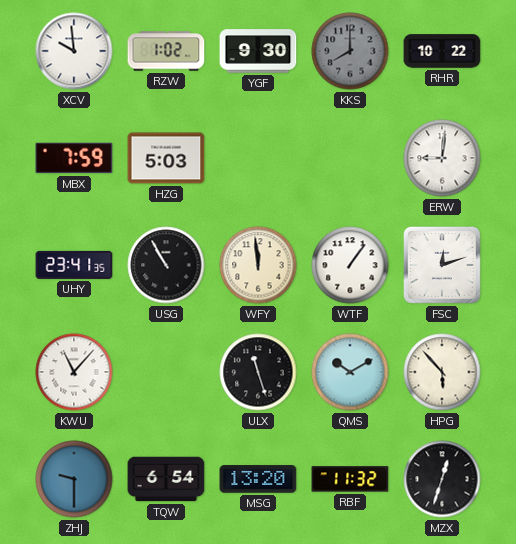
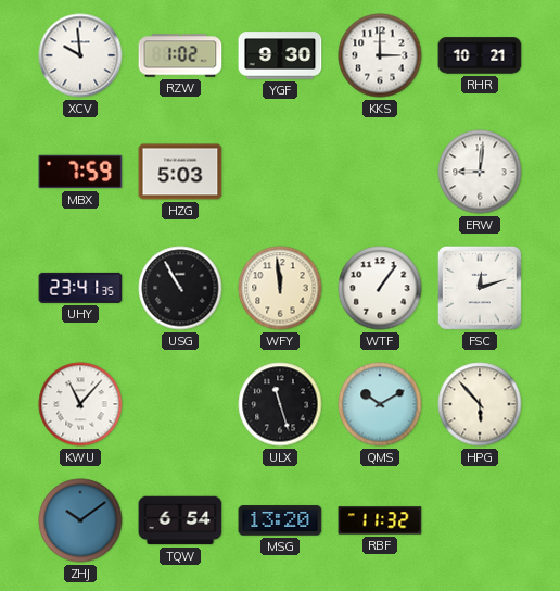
KKS: 8:00 -> 3:00 (380, 55)
KKS dial: grey -> white (380, 55)
RHR: 10:22 -> 10:21 (480, 55)
ZHJ: 9:30 -> 10:09 (80, 520)
MZX: 12:33 -> none (442, 479)
